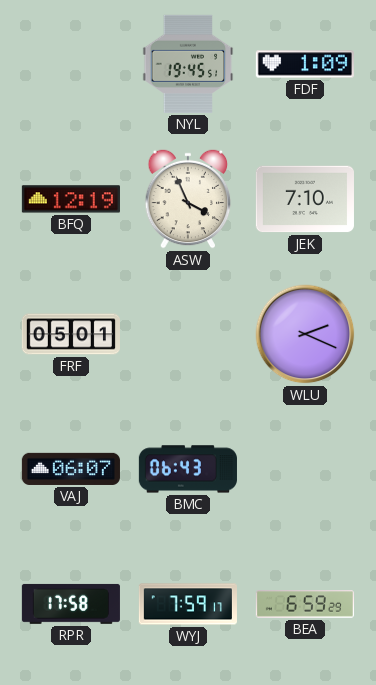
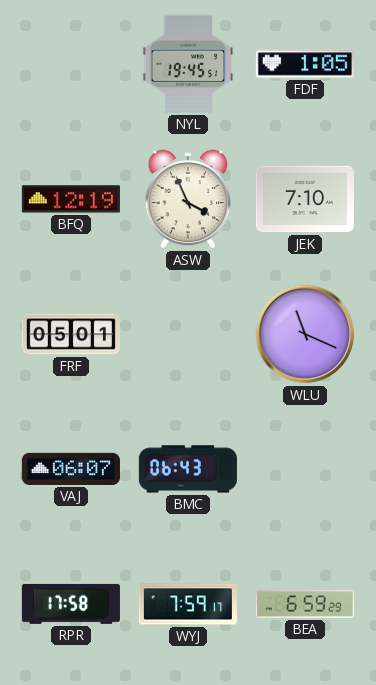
FDF: 1:09 -> 1:05 (305, 64)
WLU: 2:19 -> 11:19 (305, 334)
